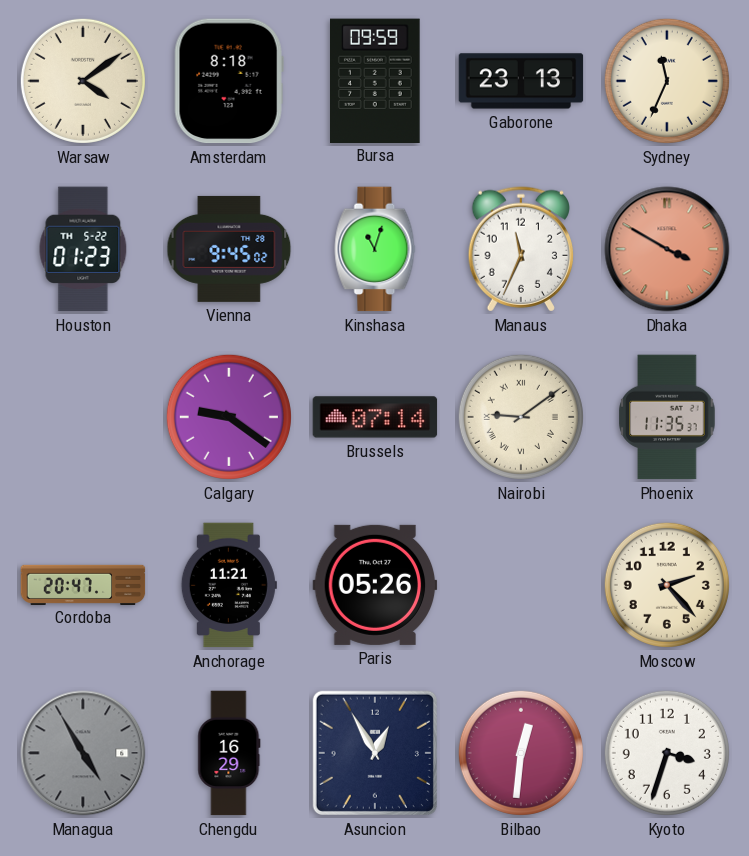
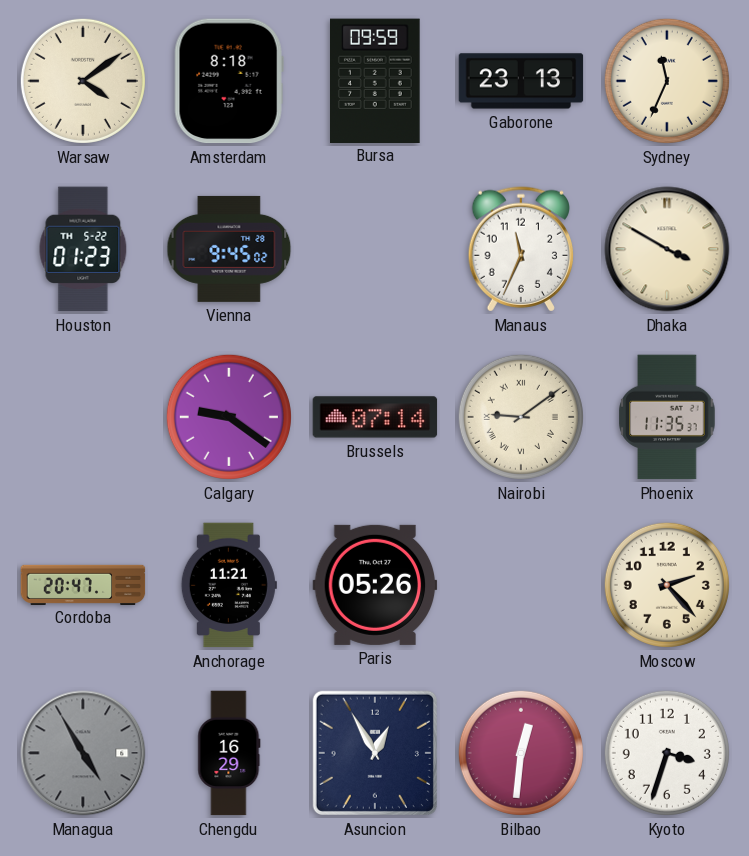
Kinshasa: 11:03 -> none (375, 249)
Dhaka dial: salmon -> cream (667, 249)
